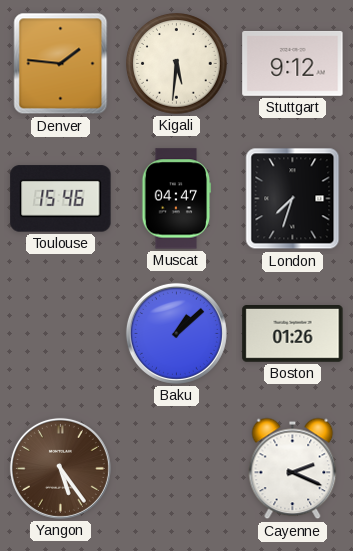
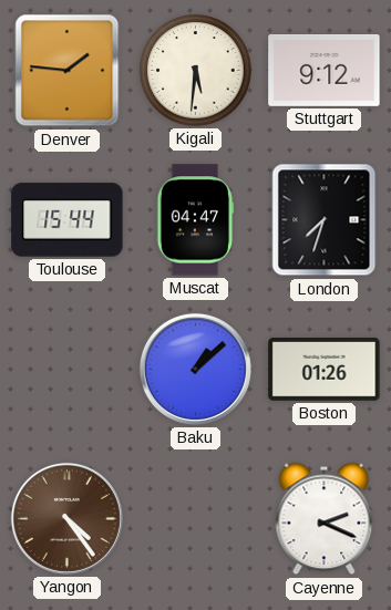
Toulouse: 15:46 -> 15:44 (68, 220)
Yangon: 5:24 -> 4:24 (66, 518)
